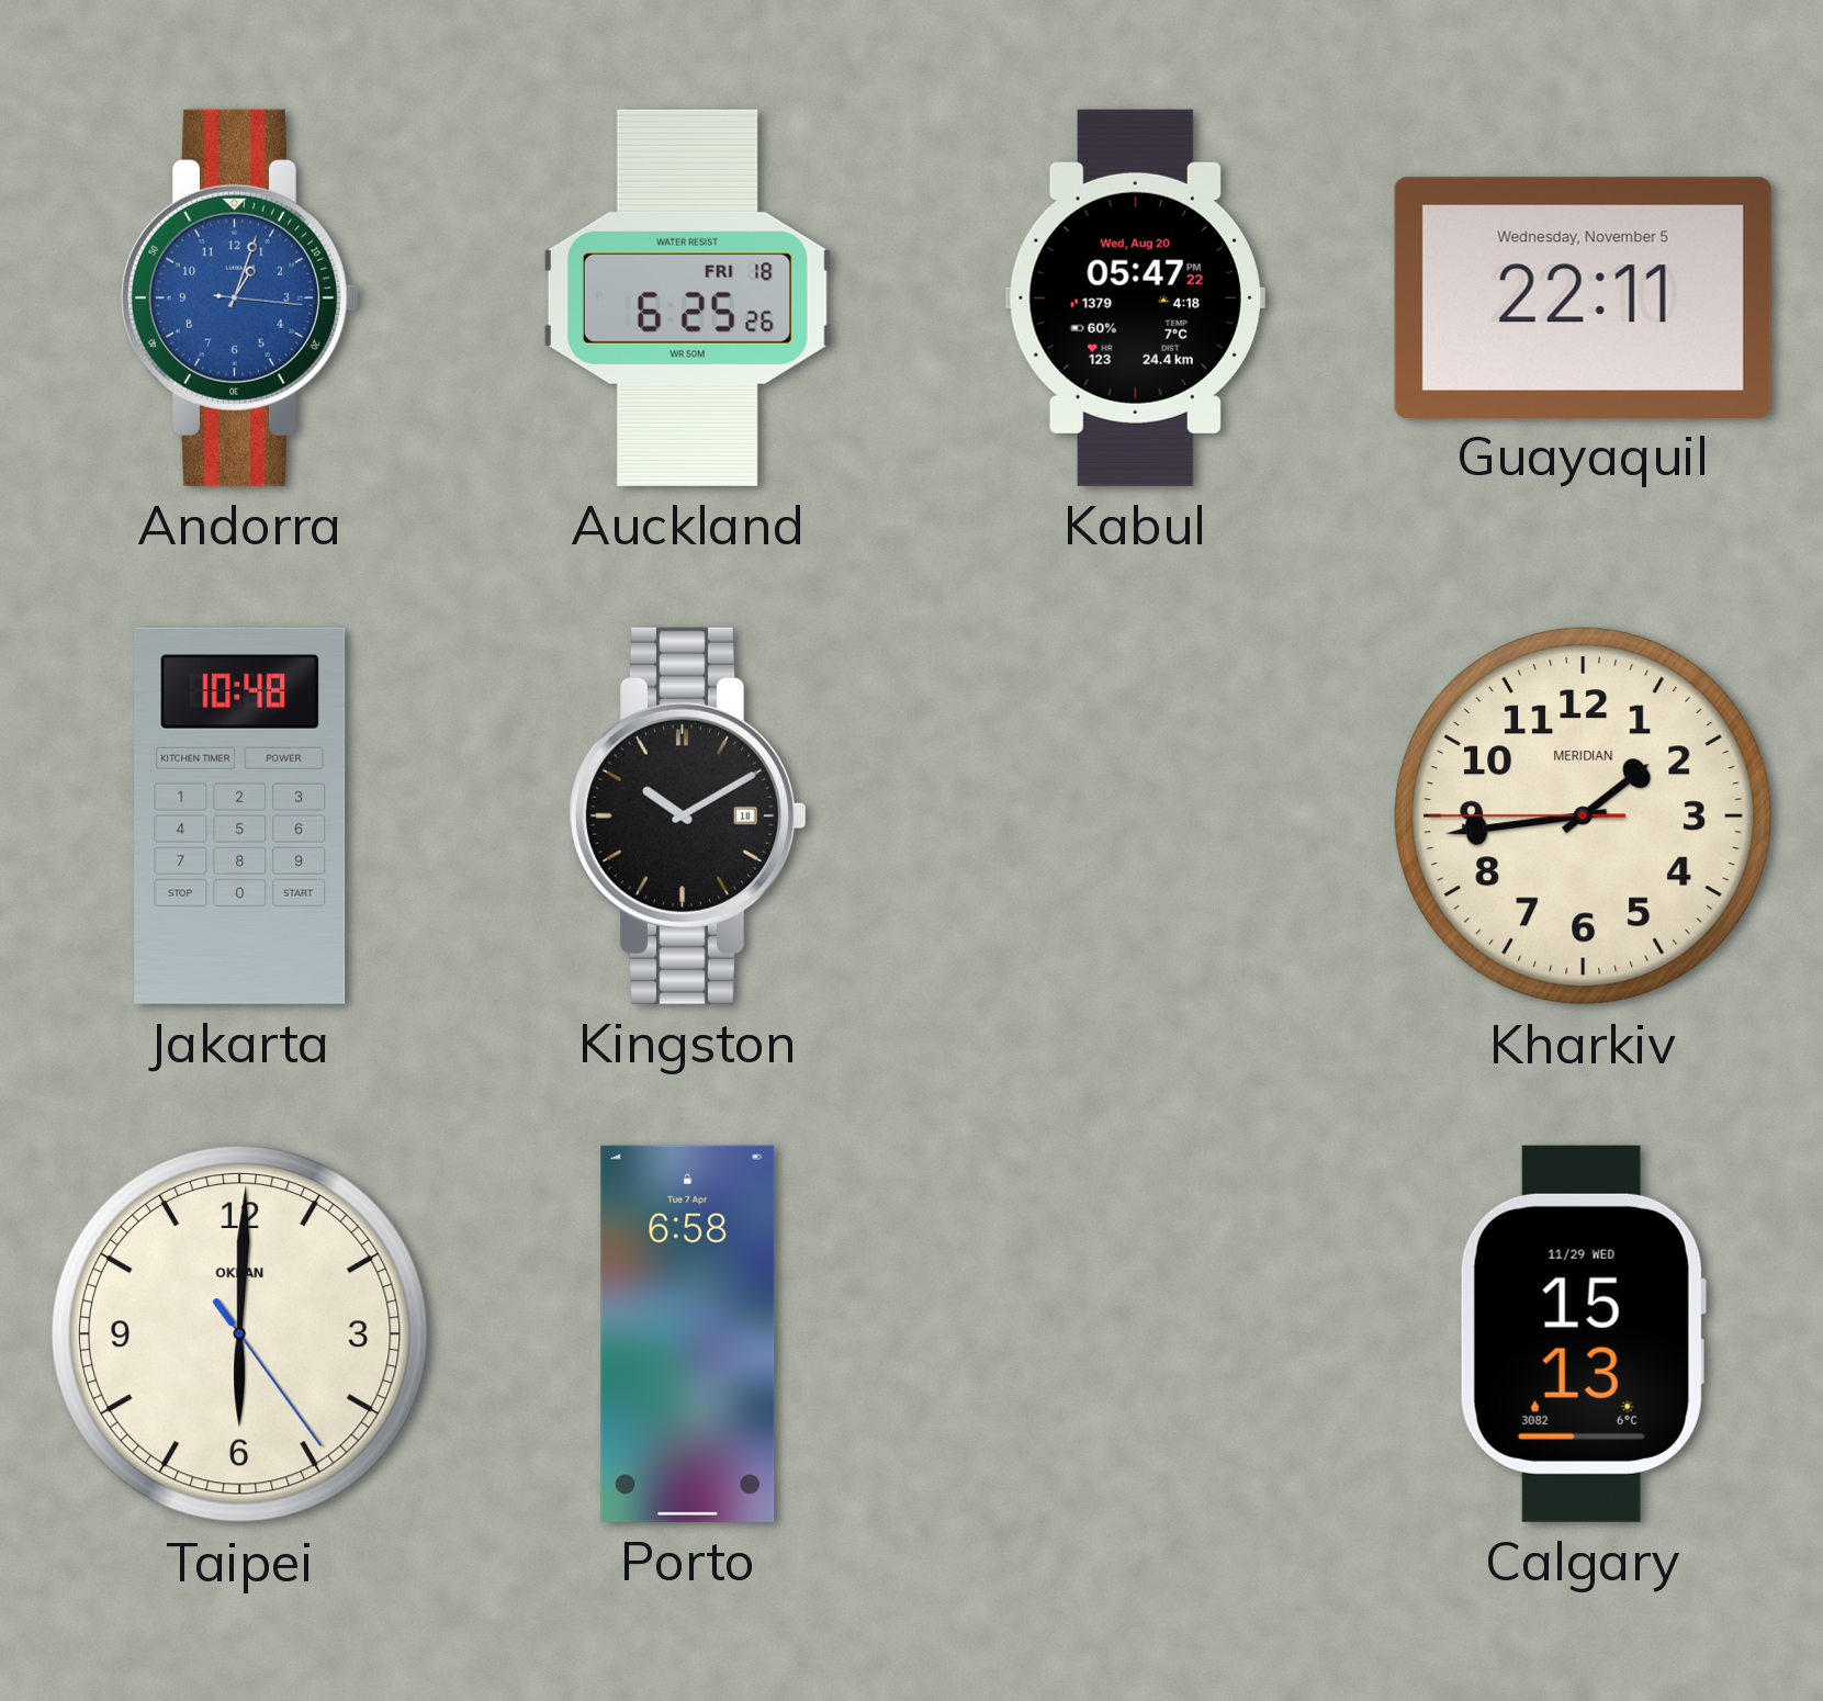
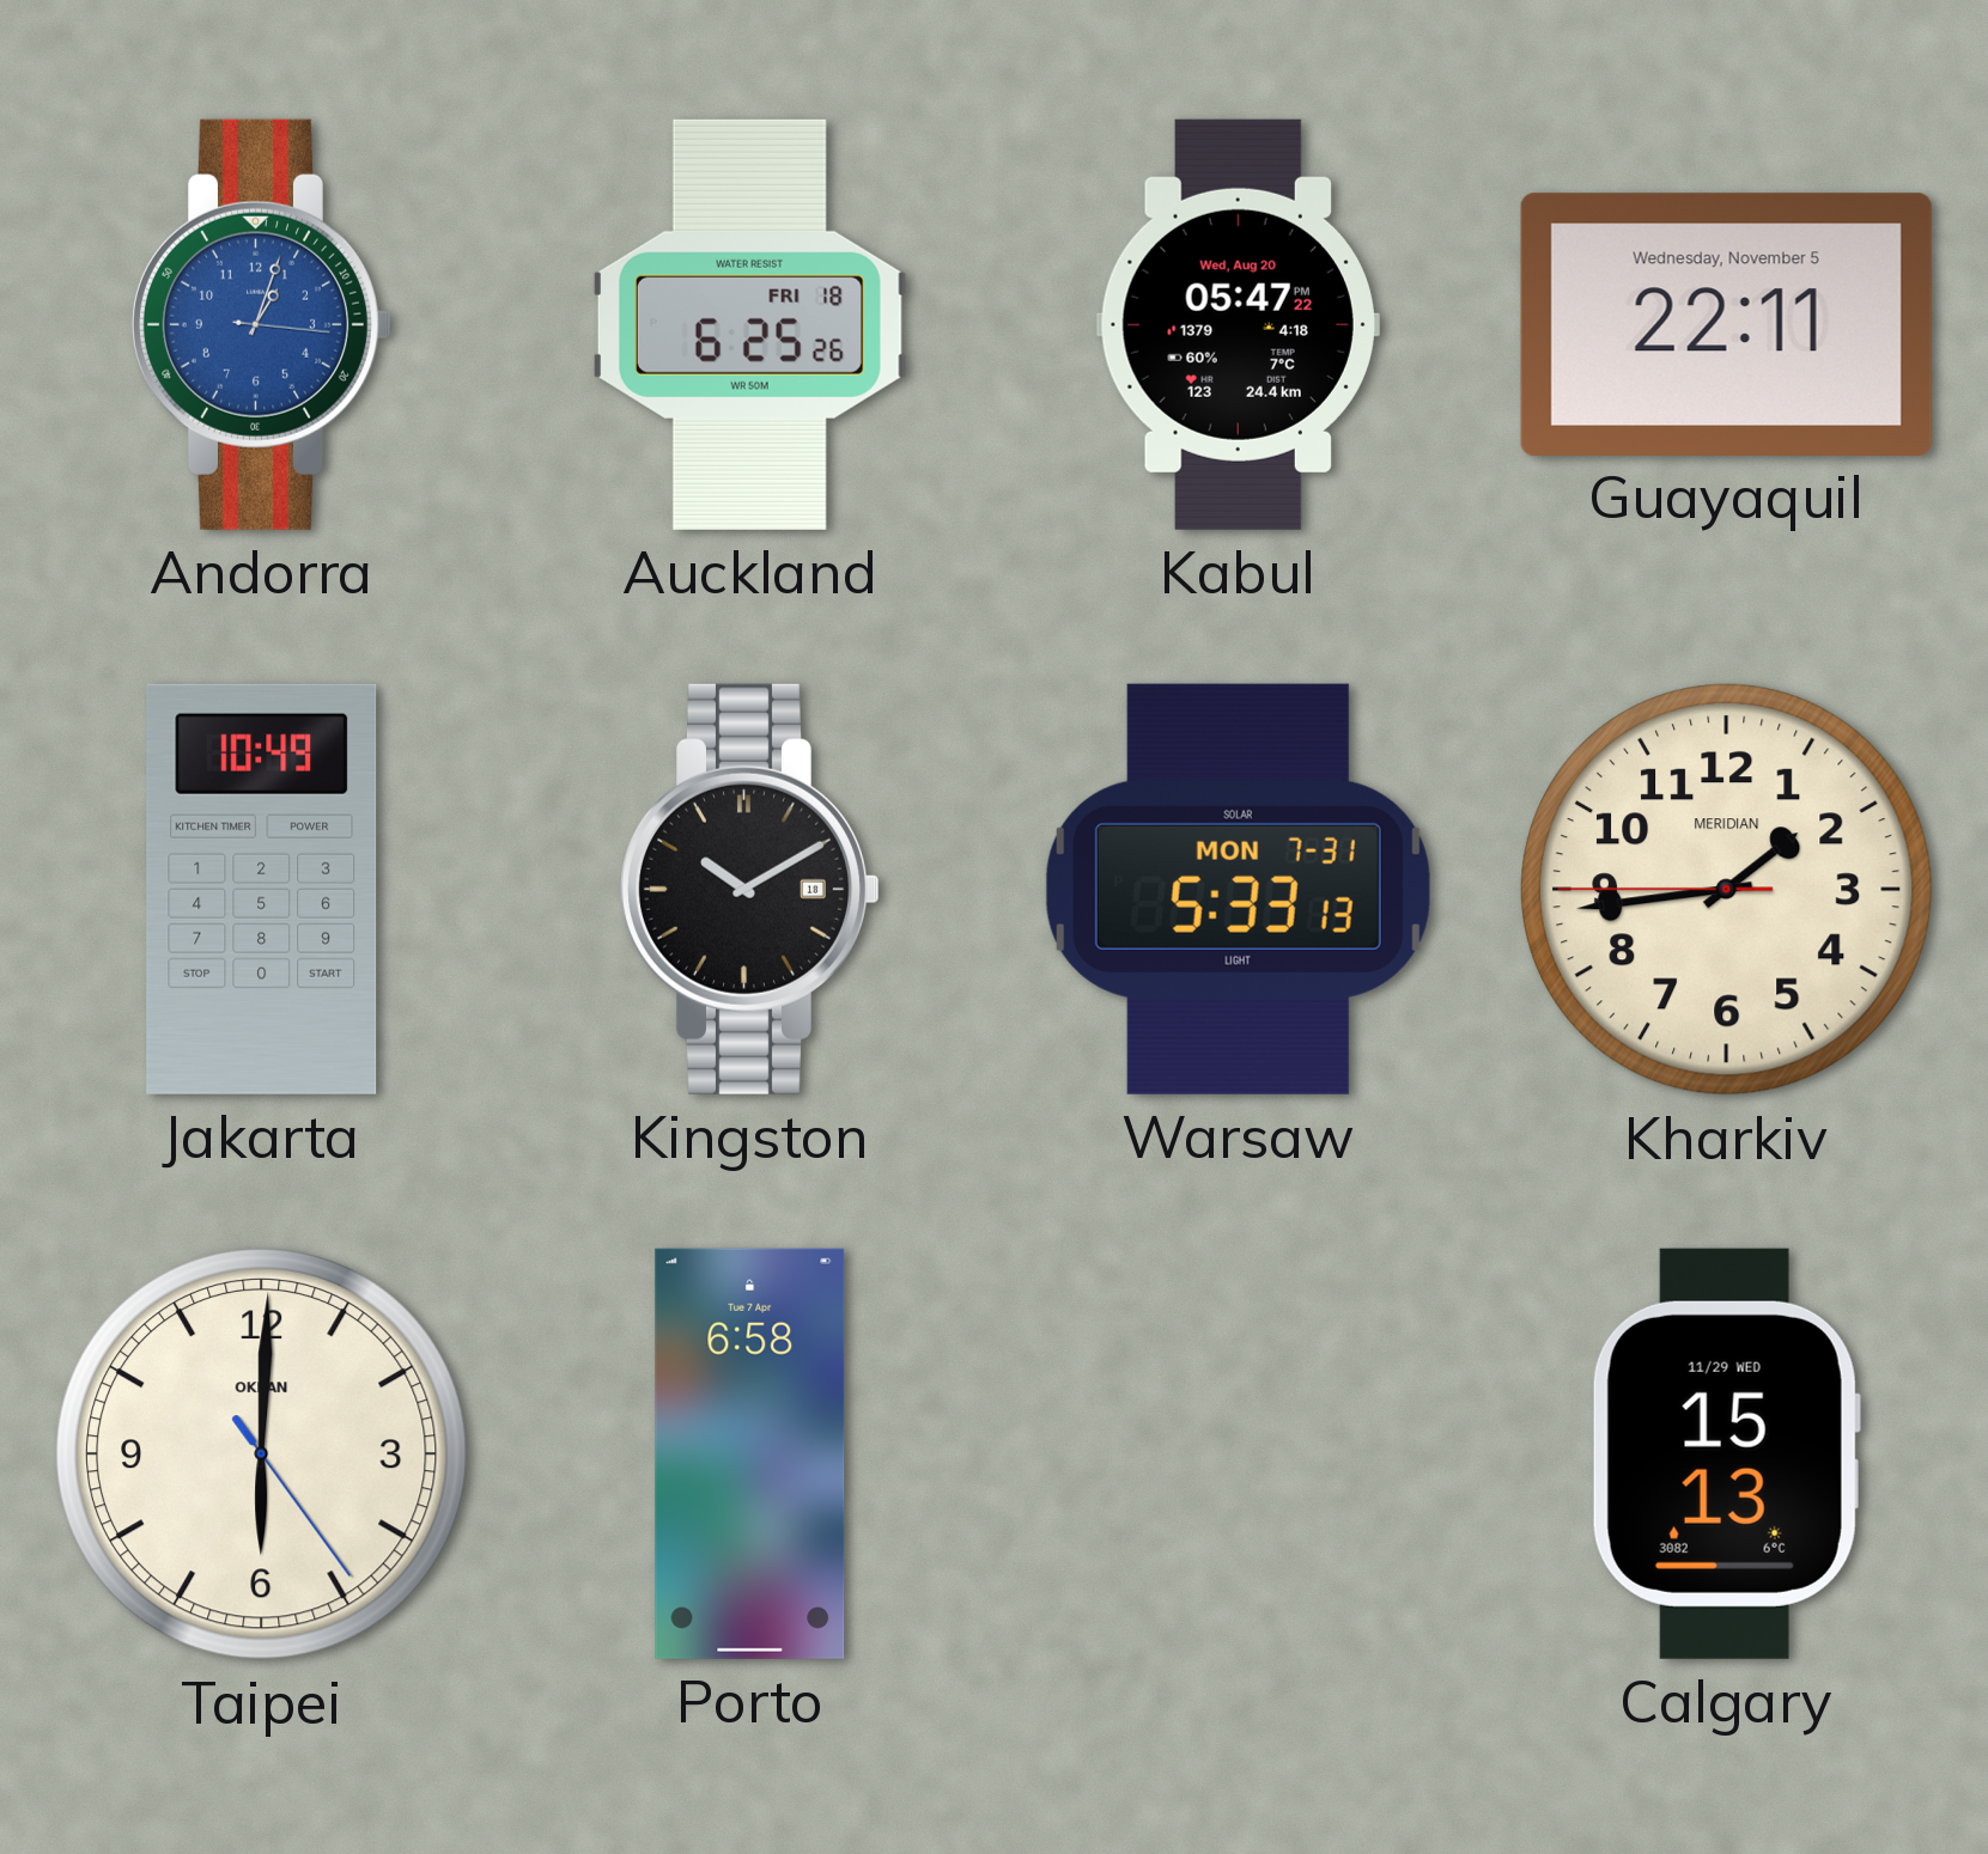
Jakarta: 10:48 -> 10:49 (262, 889)
Warsaw: none -> 5:33 (1238, 889)
